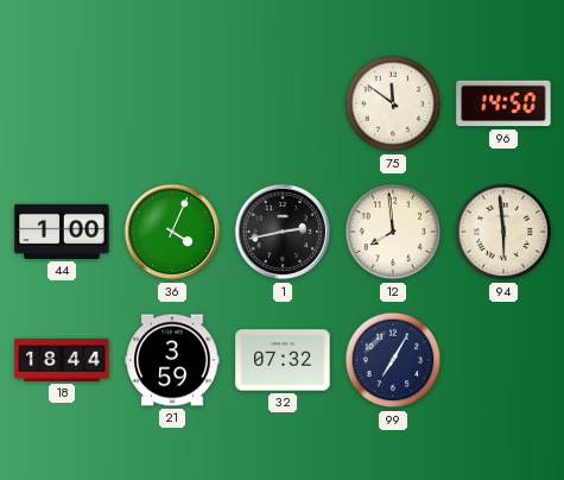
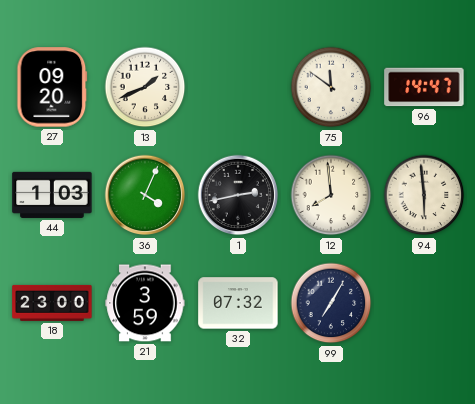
27: none -> 09:20 (52, 87)
13: none -> 1:41 (145, 87)
96: 14:50 -> 14:47 (424, 87)
44: 1:00 -> 1:03 (52, 195)
18: 18:44 -> 23:00 (52, 303)
